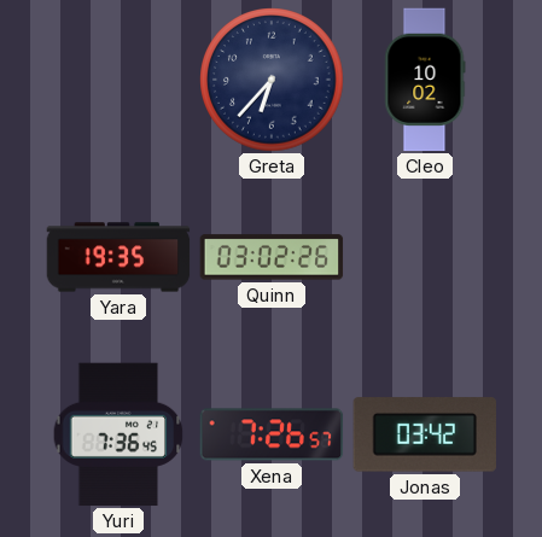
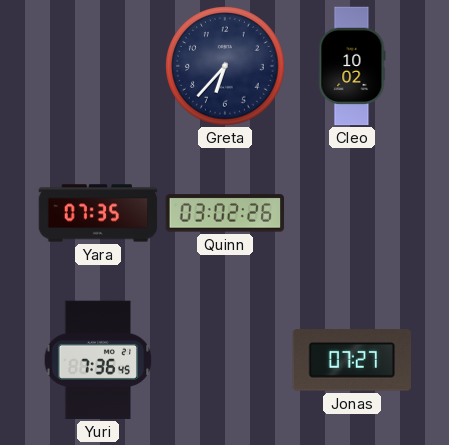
Yara: 19:35 -> 07:35 (98, 213)
Xena: 7:26 -> none (272, 434)
Jonas: 03:42 -> 07:27 (351, 360)
